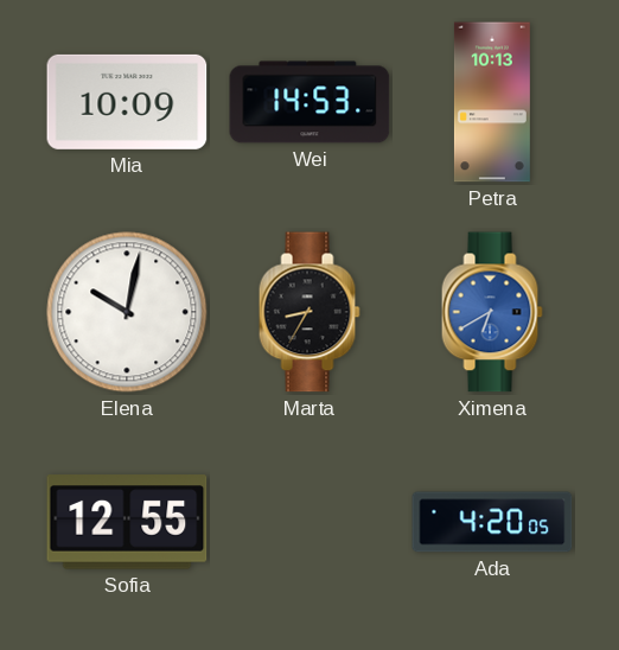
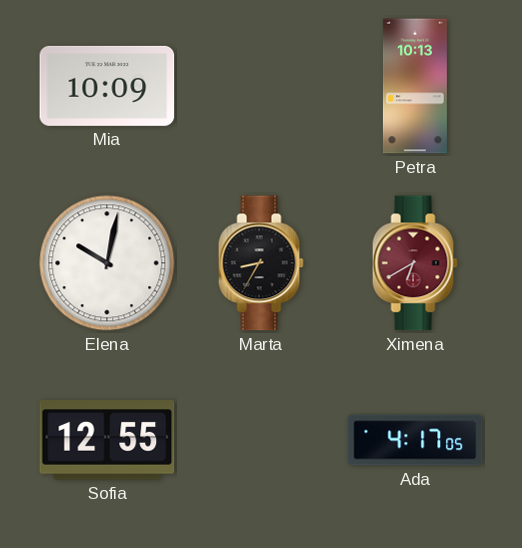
Wei: 14:53 -> none (309, 102)
Ximena dial: blue -> burgundy (415, 263)
Ada: 4:20 -> 4:17 (415, 440)
